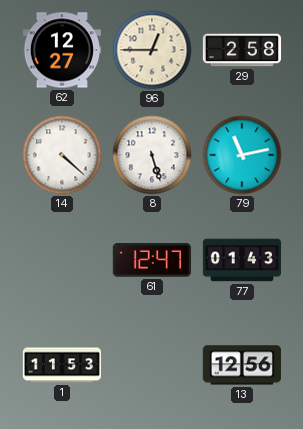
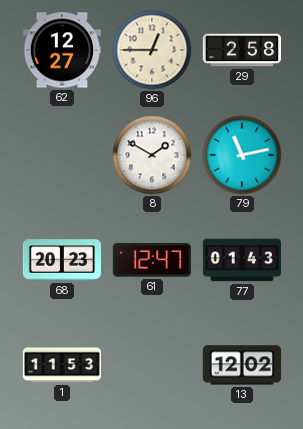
14: 4:22 -> none (62, 155)
8: 5:27 -> 1:50 (152, 155)
68: none -> 20:23 (61, 260)
13: 12:56 -> 12:02 (241, 365)
